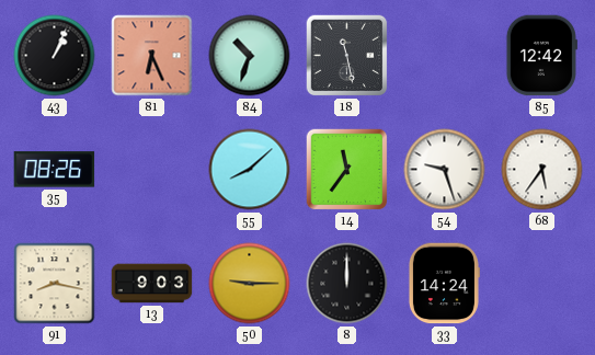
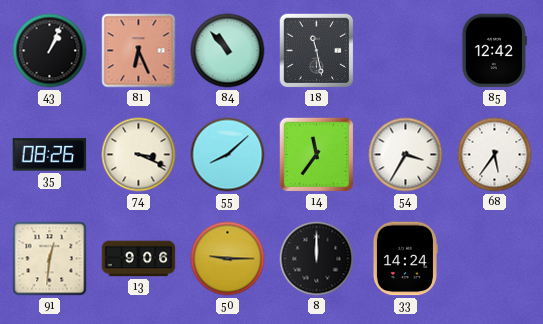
84: 10:33 -> 10:53 (228, 51)
74: none -> 3:19 (139, 155)
54: 9:27 -> 3:35 (406, 155)
91: 8:17 -> 12:31 (50, 259)
13: 9:03 -> 9:06 (139, 259)
